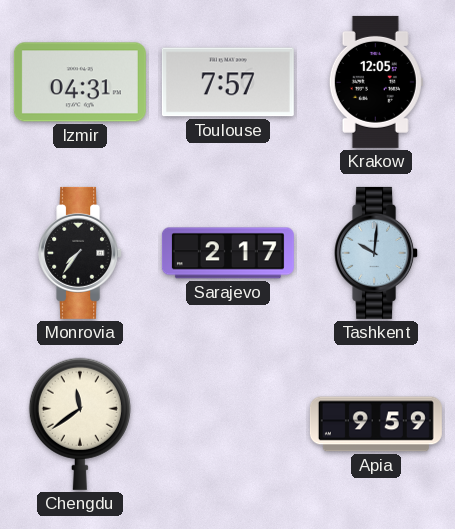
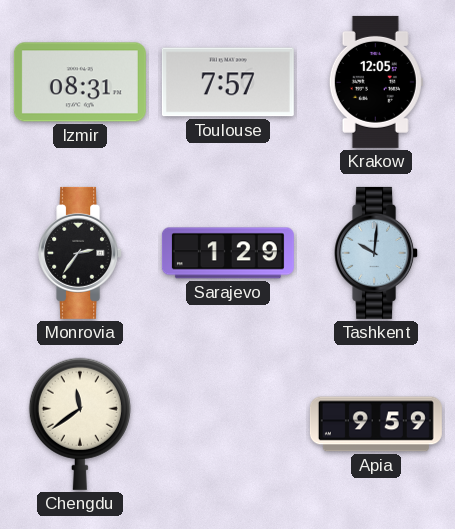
Izmir: 04:31 -> 08:31 (80, 82)
Monrovia: 7:36 -> 2:36 (81, 253)
Sarajevo: 2:17 -> 1:29 (228, 253)
